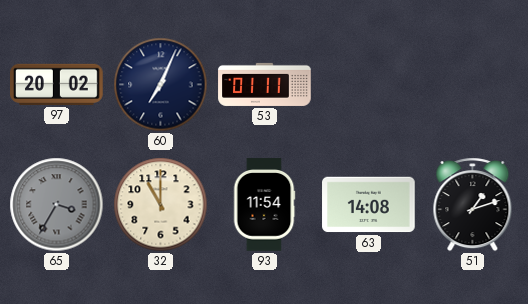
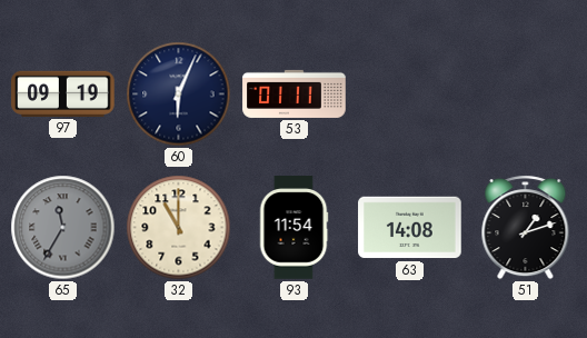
97: 20:02 -> 09:19 (63, 93)
60: 7:04 -> 6:04 (179, 95)
65: 3:35 -> 11:35 (63, 228)
